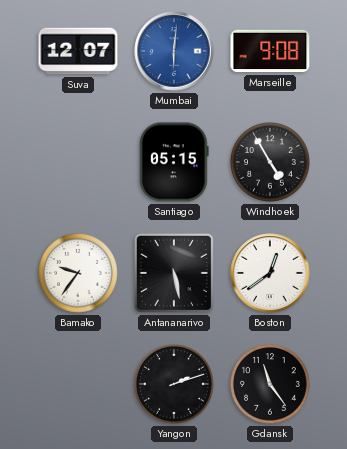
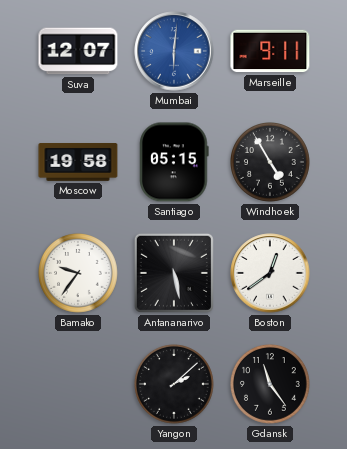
Marseille: 9:08 -> 9:11 (270, 51)
Moscow: none -> 19:58 (78, 163)
Yangon: 2:12 -> 2:08 (175, 385)
